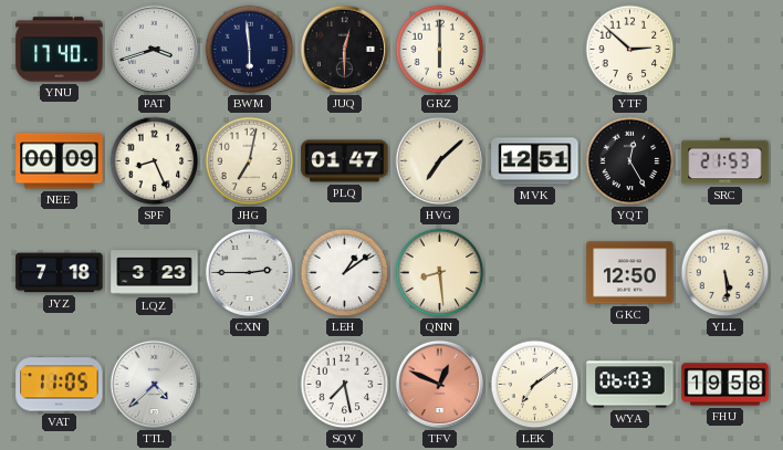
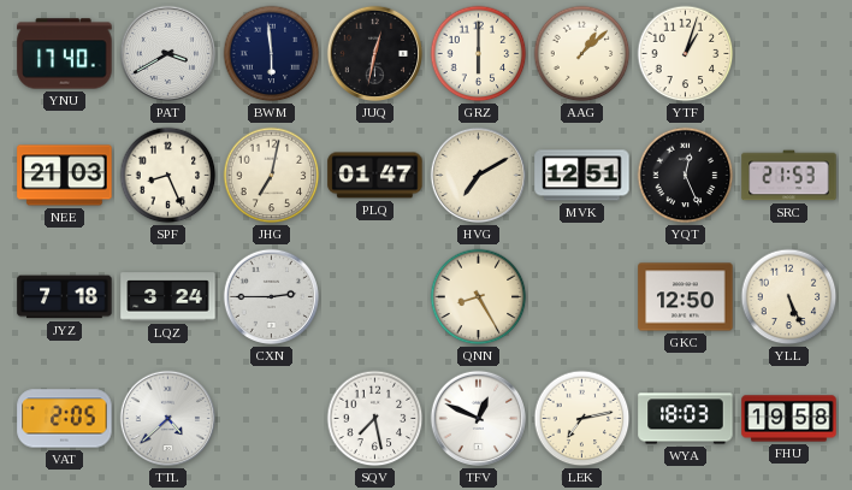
PAT: 3:42 -> 3:40 (168, 54)
JUQ: 12:30 -> 12:32 (375, 54)
AAG: none -> 1:08 (582, 54)
YTF: 2:52 -> 1:03 (686, 54)
NEE: 00:09 -> 21:03 (65, 176)
HVG: 7:08 -> 7:10 (479, 176)
YQT: 12:25 -> 12:26 (686, 176)
LQZ: 3:23 -> 3:24 (168, 297)
LEH: 1:09 -> none (345, 273)
QNN: 8:29 -> 8:25 (479, 297)
YLL: 5:29 -> 5:26 (789, 297)
VAT: 11:05 -> 2:05 (65, 419)
TFV dial: salmon -> white (479, 419)
LEK: 7:09 -> 7:13 (582, 419)
WYA: 06:03 -> 18:03 (686, 419)
